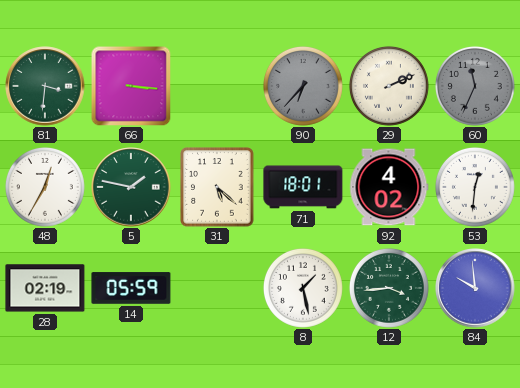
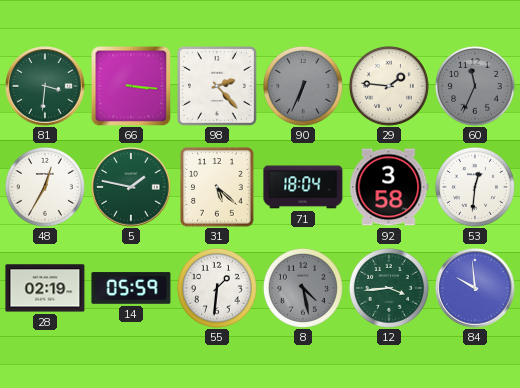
98: none -> 2:23 (217, 86)
90: 6:37 -> 6:34 (303, 86)
29: 2:11 -> 1:46 (389, 86)
71: 18:01 -> 18:04 (303, 187)
92: 4:02 -> 3:58 (389, 187)
55: none -> 1:31 (217, 288)
8: 1:28 -> 4:28 (303, 288)
8 dial: white -> grey (303, 288)
